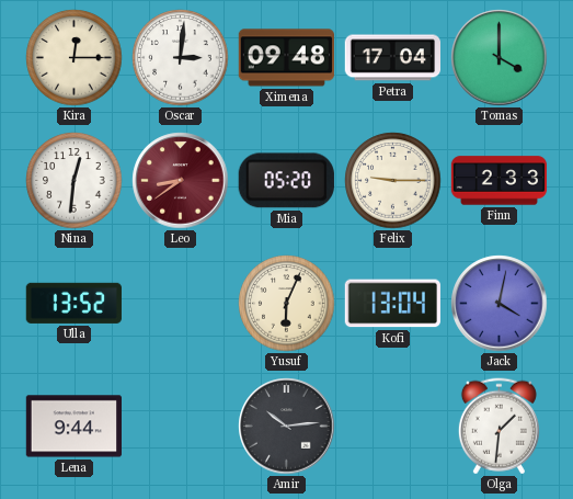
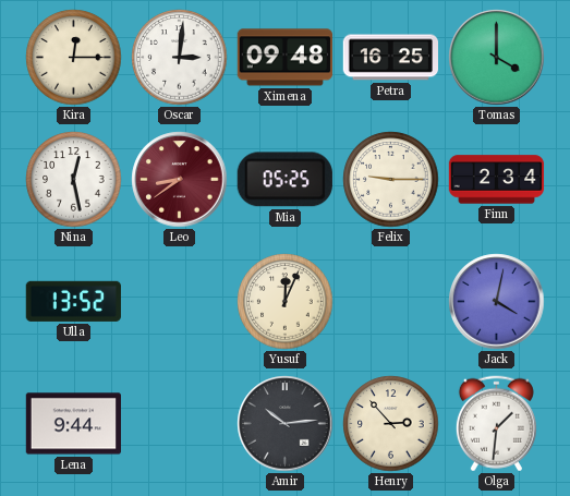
Petra: 17:04 -> 16:25 (390, 58)
Nina: 12:31 -> 12:28 (74, 180)
Mia: 05:20 -> 05:25 (284, 180)
Finn: 2:33 -> 2:34 (497, 180)
Yusuf: 6:04 -> 12:04 (286, 302)
Kofi: 13:04 -> none (392, 304)
Henry: none -> 2:53 (391, 424)
